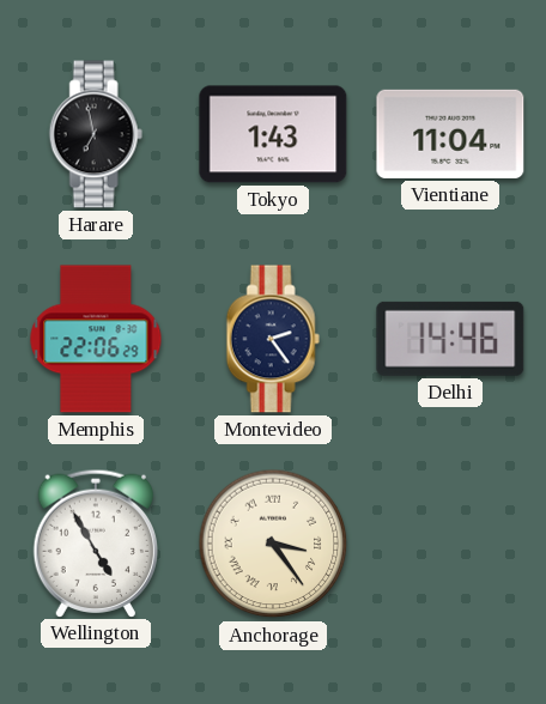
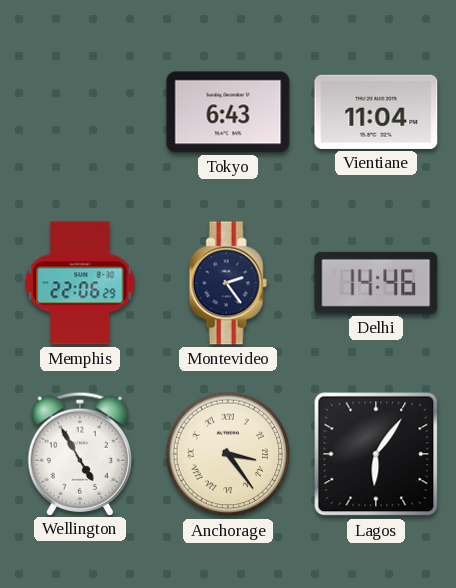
Harare: 6:58 -> none (96, 134)
Tokyo: 1:43 -> 6:43 (228, 112)
Lagos: none -> 6:06 (376, 454)
